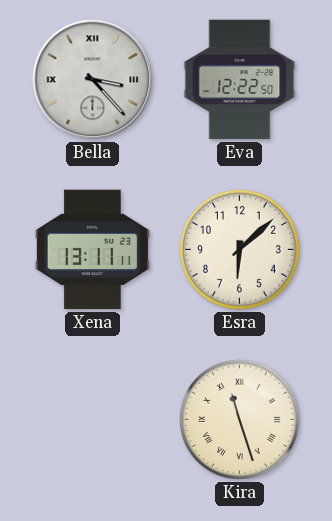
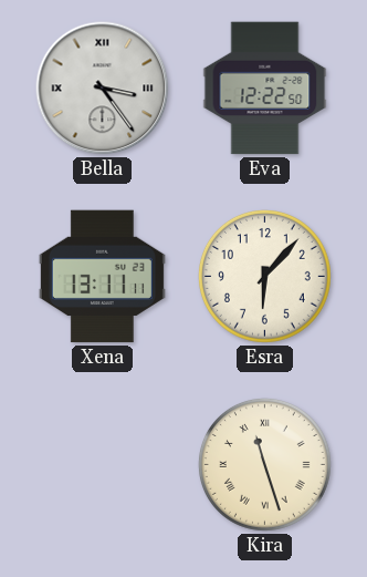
Bella: 3:23 -> 3:24 (103, 89)
Esra: 6:08 -> 6:07 (264, 276)
